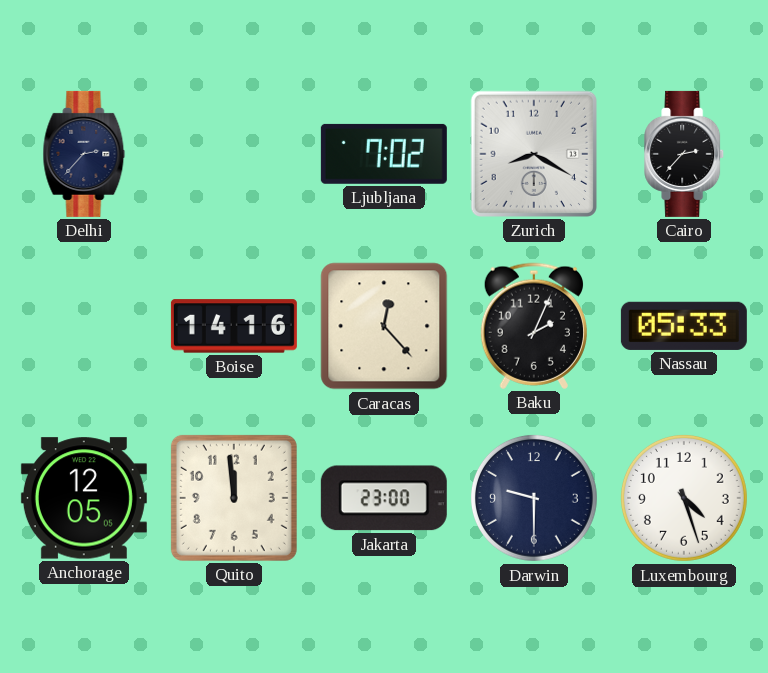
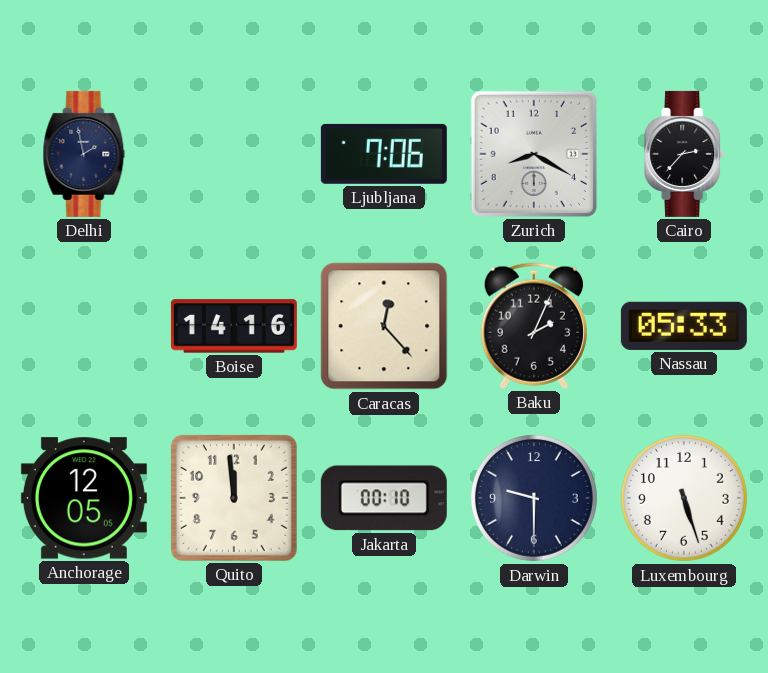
Delhi: 2:37 -> 1:58 (84, 154)
Ljubljana: 7:02 -> 7:06 (384, 154)
Jakarta: 23:00 -> 00:10 (384, 498)
Luxembourg: 4:27 -> 5:27 (684, 498)
